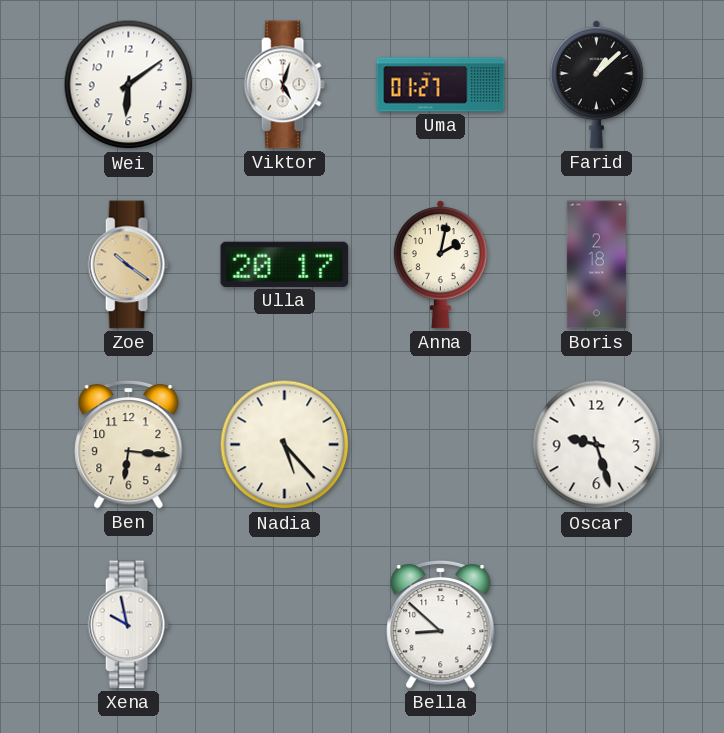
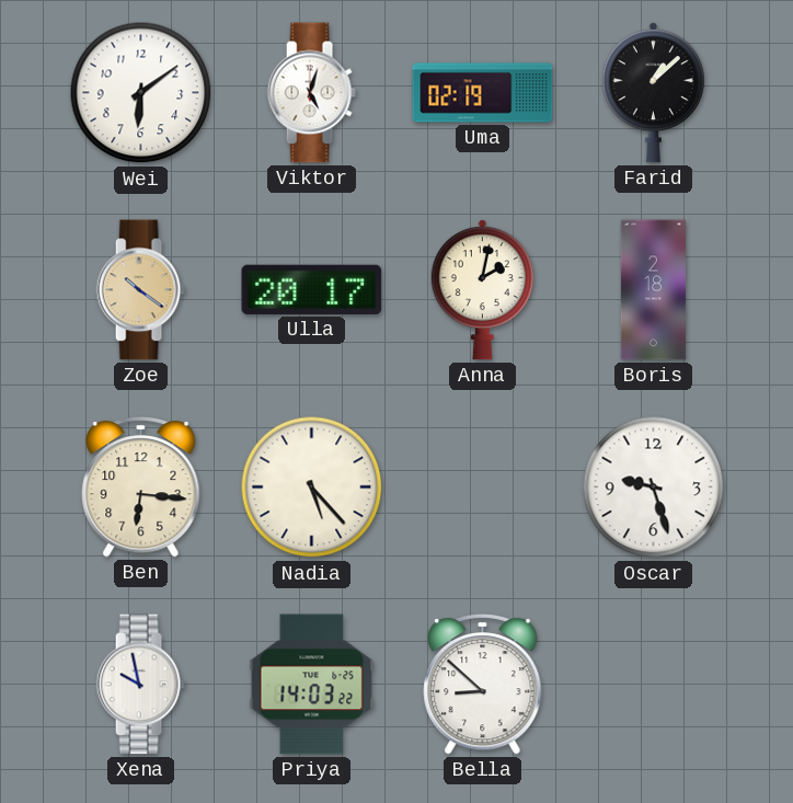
Uma: 01:27 -> 02:19 (483, 93)
Priya: none -> 14:03 (312, 685)
